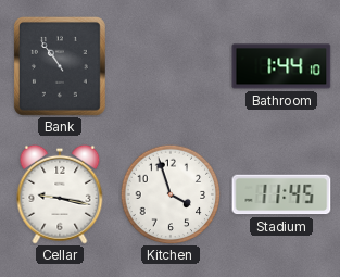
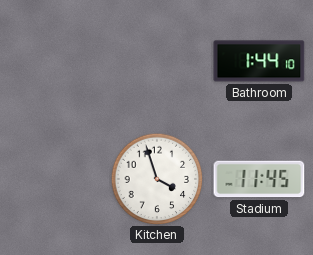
Bank: 10:54 -> none (60, 66)
Cellar: 9:17 -> none (60, 194)
